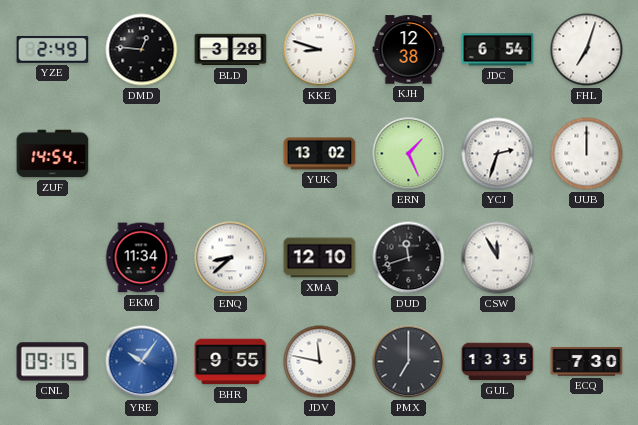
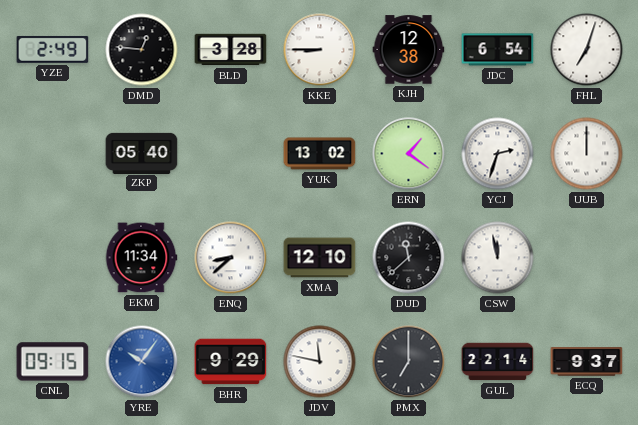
KKE: 8:48 -> 8:45 (320, 50)
ZUF: 14:54 -> none (53, 154)
ZKP: none -> 05:40 (142, 153)
ERN: 1:26 -> 1:21 (409, 154)
DUD: 11:42 -> 11:38 (409, 258)
CSW: 11:55 -> 11:58 (498, 258)
BHR: 9:55 -> 9:29 (231, 362)
GUL: 13:35 -> 22:14 (498, 362)
ECQ: 7:30 -> 9:37 (587, 362)
